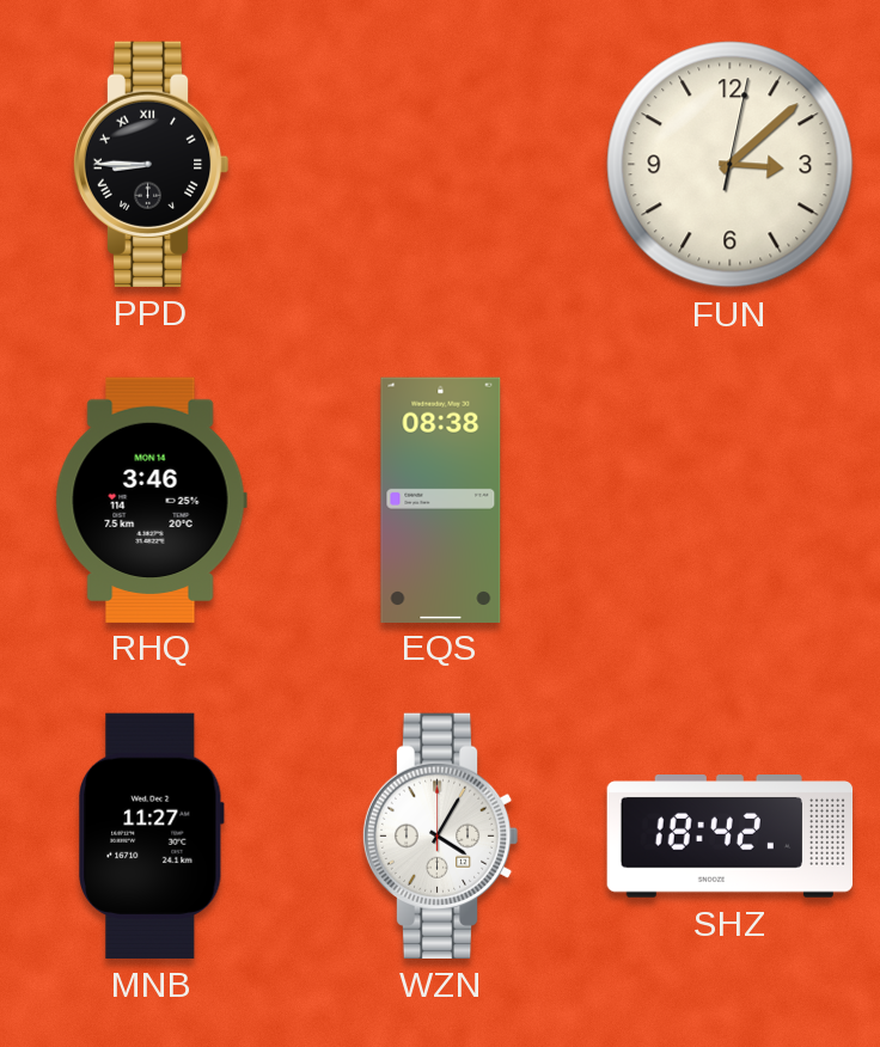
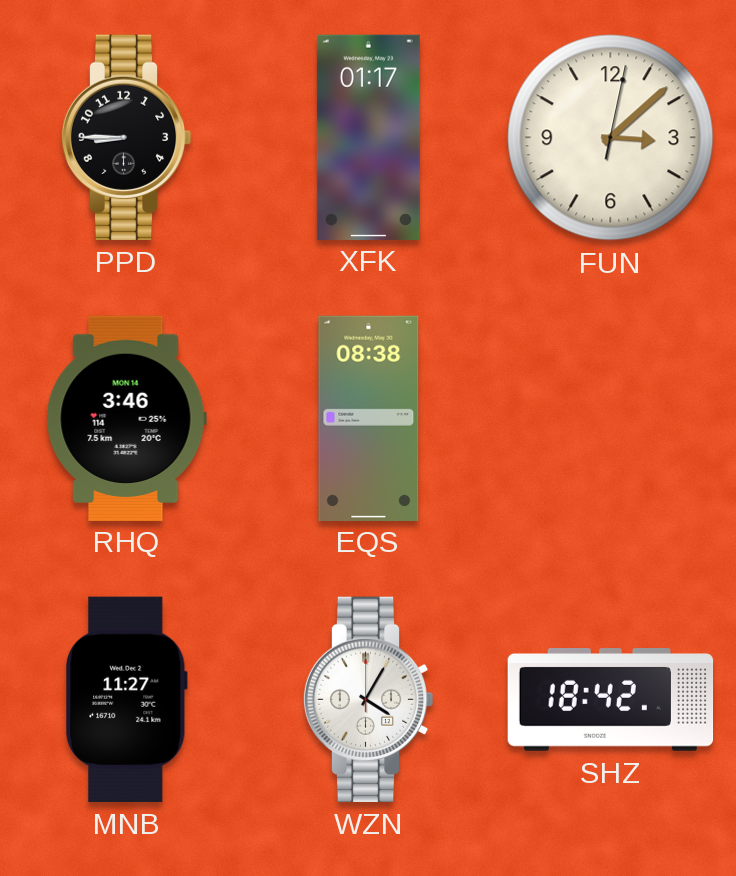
PPD numerals: Roman -> Arabic (126, 137)
XFK: none -> 01:17 (368, 137)
